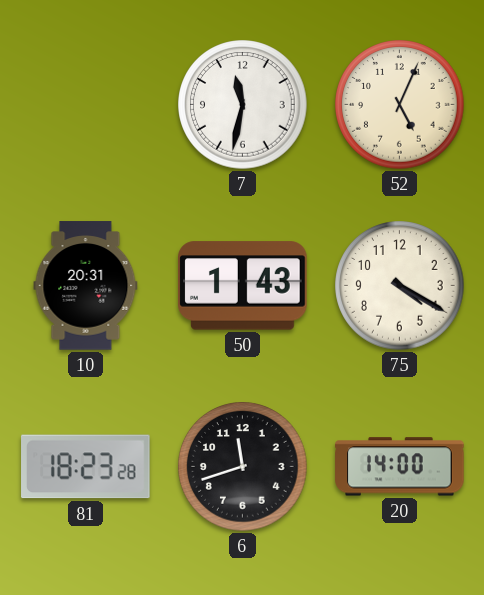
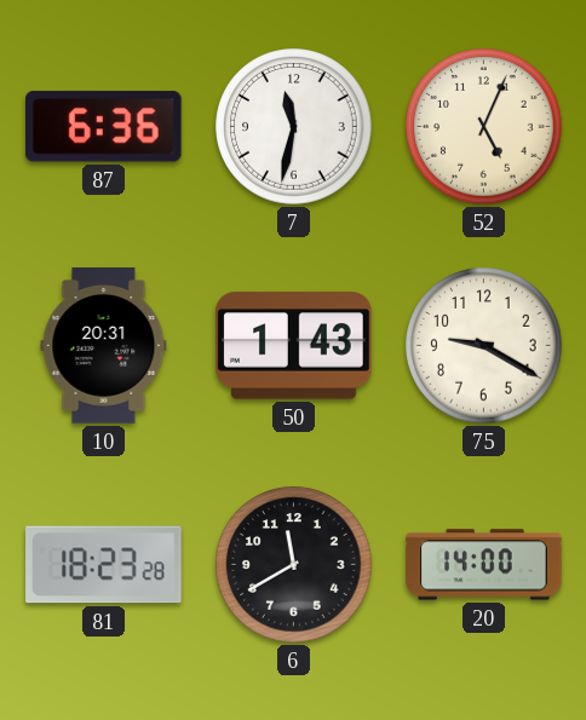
87: none -> 6:36 (103, 127)
75: 4:20 -> 9:20 (484, 346)
6: 11:42 -> 11:40 (294, 565)
